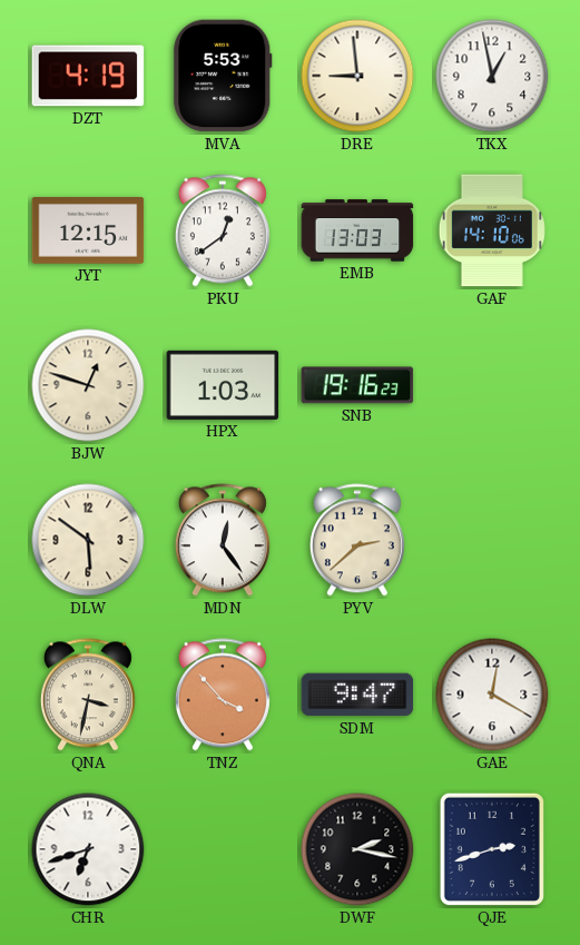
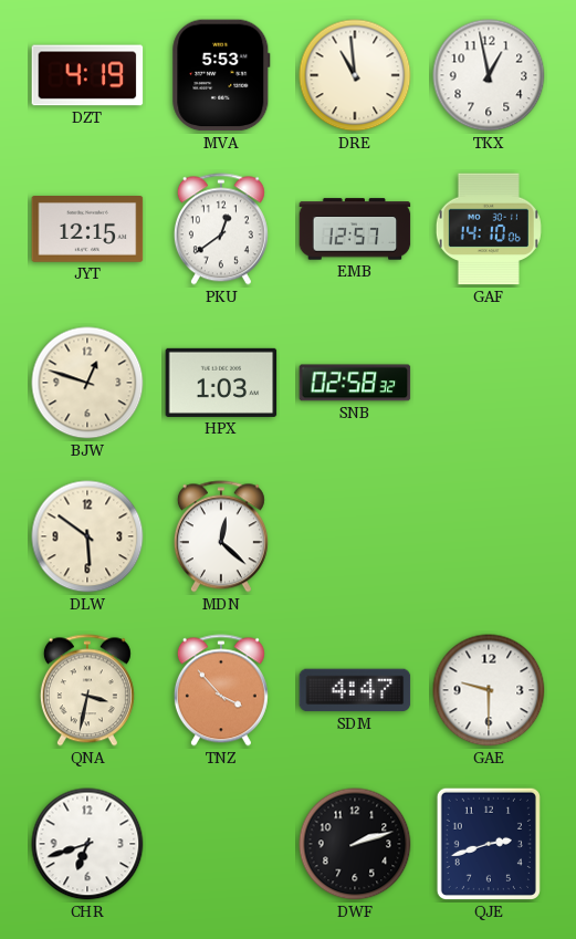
DRE: 8:59 -> 10:59 (355, 75)
EMB: 13:03 -> 12:57 (355, 229)
SNB: 19:16 -> 02:58 (355, 383)
MDN: 12:24 -> 12:22 (221, 536)
PYV: 2:38 -> none (357, 540)
SDM: 9:47 -> 4:47 (355, 690)
GAE: 12:20 -> 9:30 (489, 690)
DWF: 2:17 -> 2:12 (355, 844)
